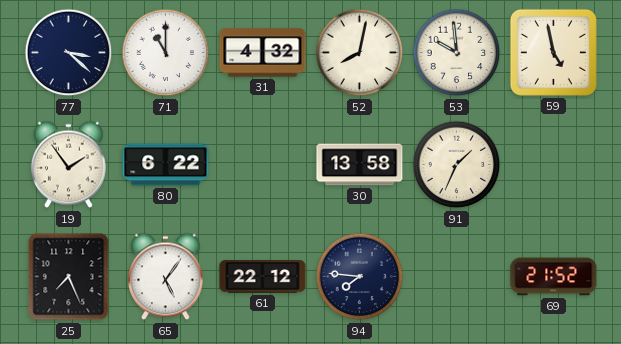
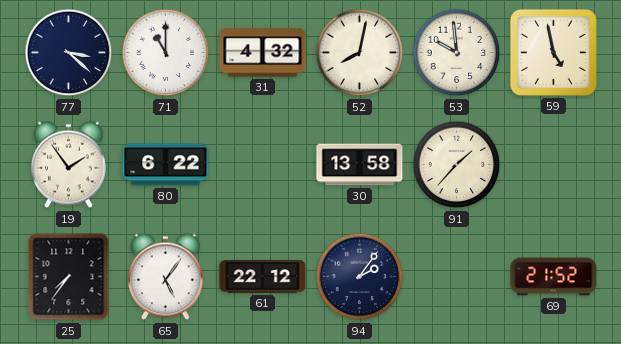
91: 1:34 -> 1:37 (457, 165)
25: 7:26 -> 7:36 (69, 277)
94: 7:46 -> 2:06 (360, 277)
